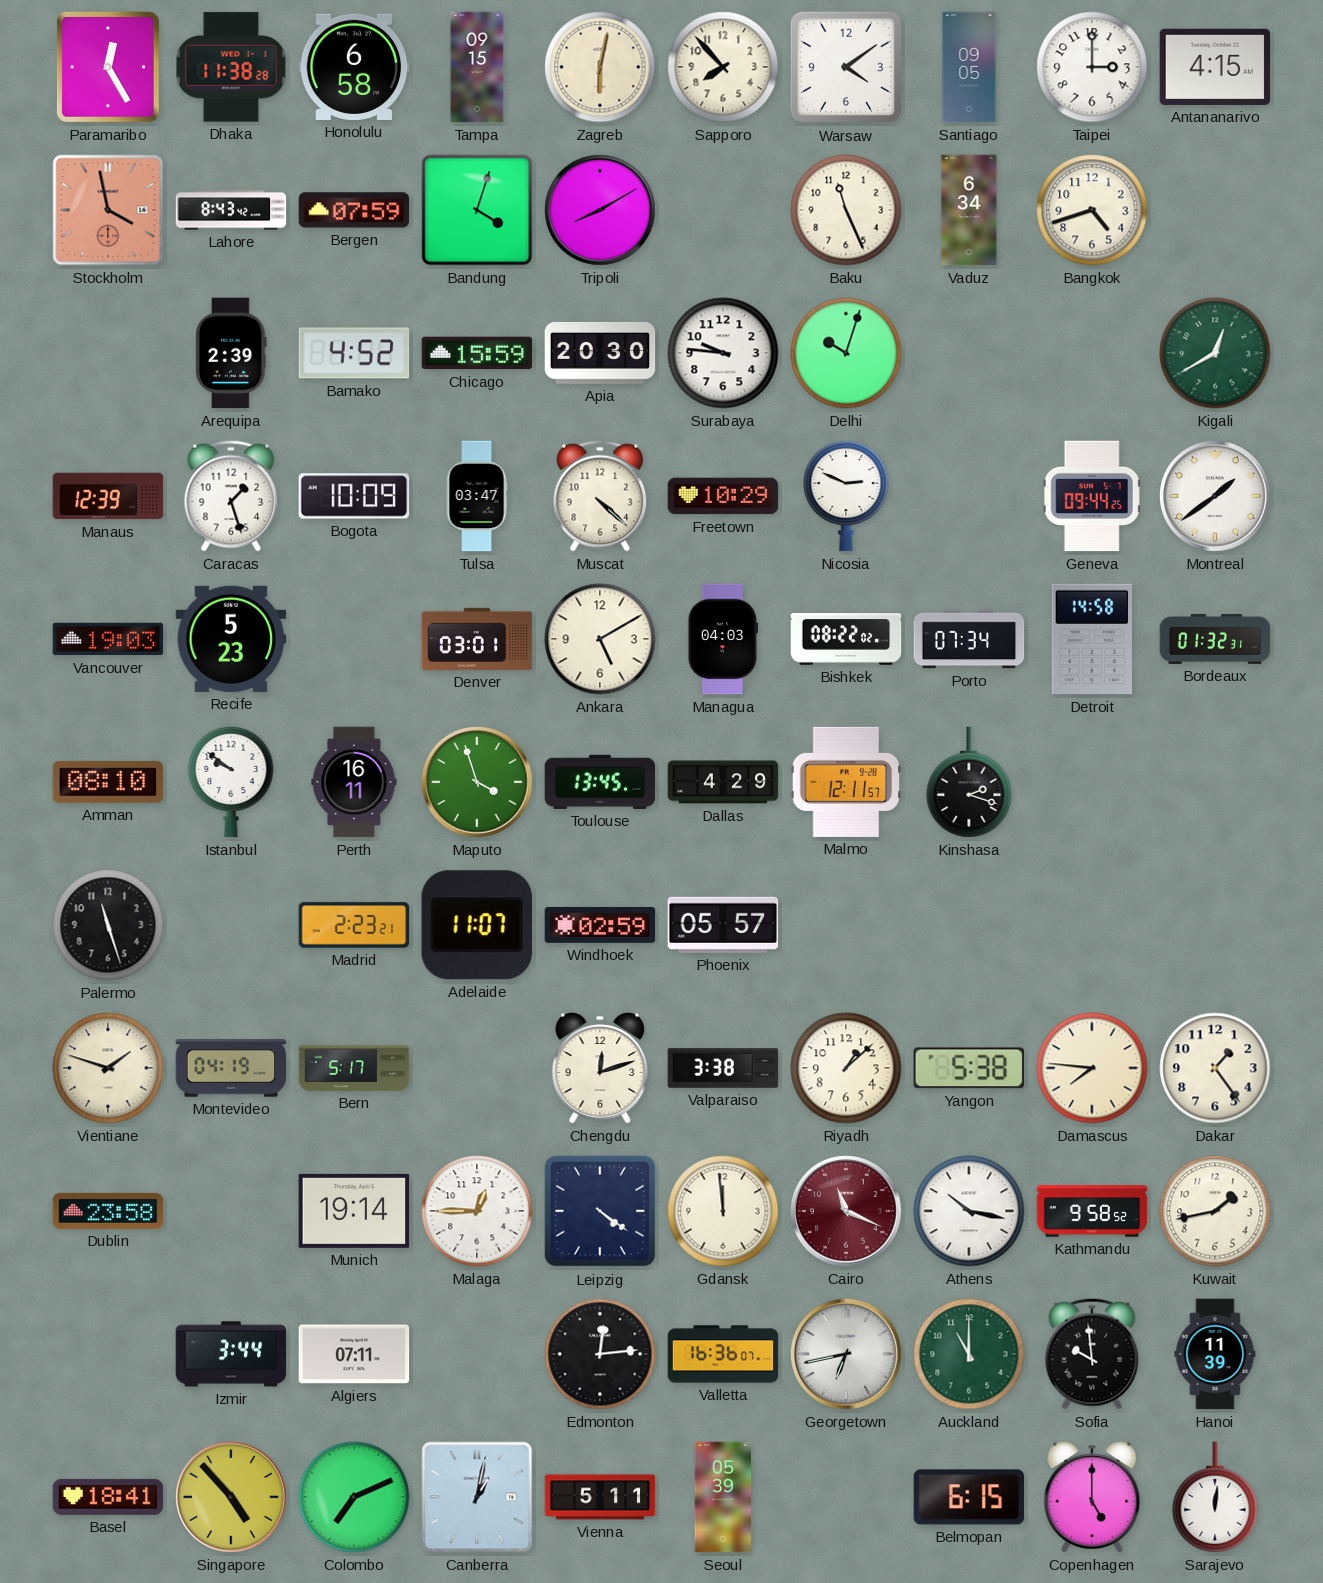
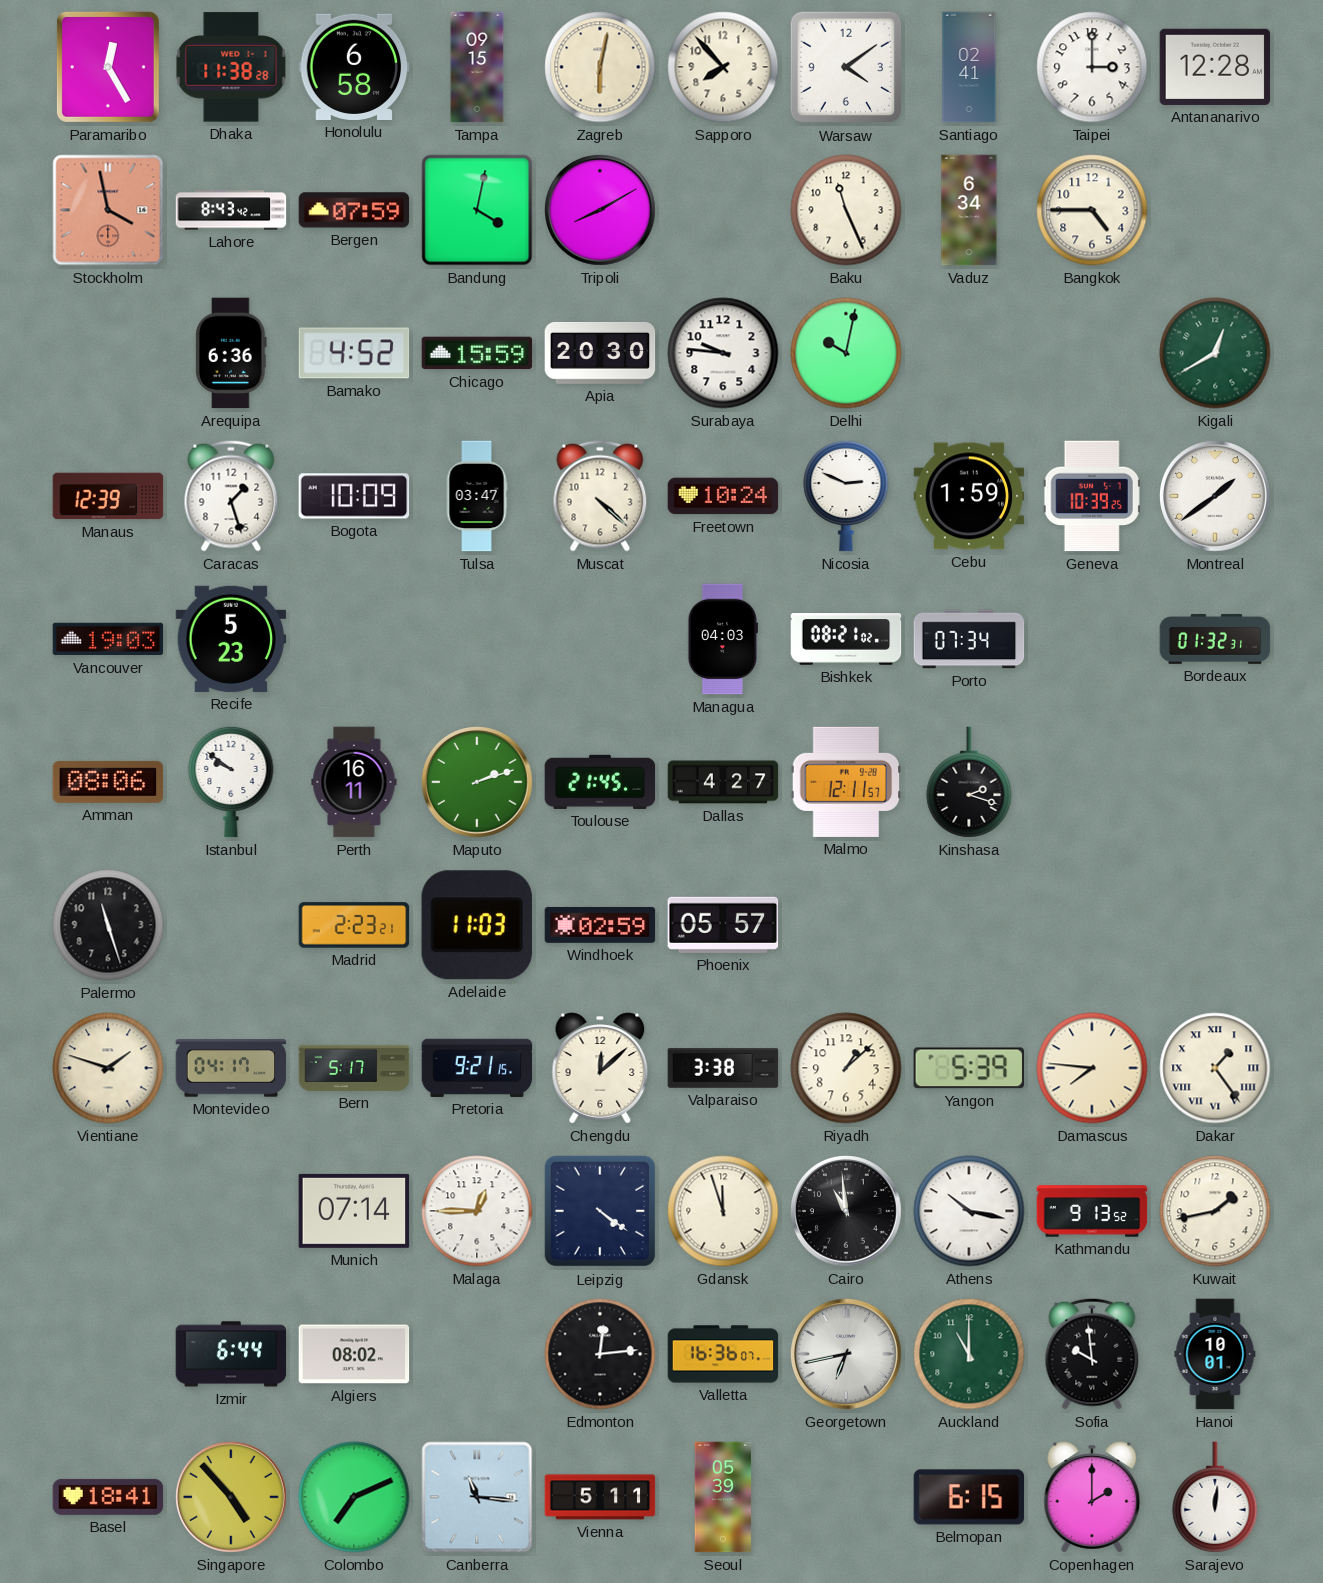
Santiago: 09:05 -> 02:41 (969, 67)
Antananarivo: 4:15 -> 12:28 (1215, 67)
Bandung: 4:03 -> 4:02 (477, 210)
Bangkok: 4:42 -> 4:45 (1092, 210)
Arequipa: 2:39 -> 6:36 (231, 353)
Delhi: 10:03 -> 10:02 (846, 353)
Freetown: 10:29 -> 10:24 (723, 496)
Cebu: none -> 1:59 (969, 496)
Geneva: 09:44 -> 10:39 (1092, 496)
Denver: 03:01 -> none (477, 639)
Ankara: 5:10 -> none (600, 639)
Bishkek: 08:22 -> 08:21 (846, 639)
Detroit: 14:58 -> none (1091, 639)
Amman: 08:10 -> 08:06 (108, 782)
Maputo: 3:57 -> 2:12 (478, 783)
Toulouse: 13:45 -> 21:45 (600, 782)
Dallas: 4:29 -> 4:27 (723, 782)
Adelaide: 11:07 -> 11:03 (477, 925)
Montevideo: 04:19 -> 04:17 (231, 1068)
Pretoria: none -> 9:21 (477, 1068)
Chengdu: 12:12 -> 12:08 (600, 1068)
Yangon: 5:38 -> 5:39 (968, 1068)
Dakar numerals: Arabic -> Roman (1215, 1068)
Dublin: 23:58 -> none (108, 1211)
Munich: 19:14 -> 07:14 (354, 1211)
Gdansk: 11:59 -> 11:57 (723, 1211)
Cairo: 11:19 -> 10:59 (847, 1212)
Cairo dial: burgundy -> black (847, 1212)
Kathmandu: 9:58 -> 9:13 (1092, 1211)
Izmir: 3:44 -> 6:44 (231, 1354)
Algiers: 07:11 -> 08:02 (354, 1354)
Hanoi: 11:39 -> 10:01 (1215, 1354)
Canberra: 1:02 -> 11:16 (477, 1497)
Copenhagen: 5:00 -> 2:00 (1092, 1497)
